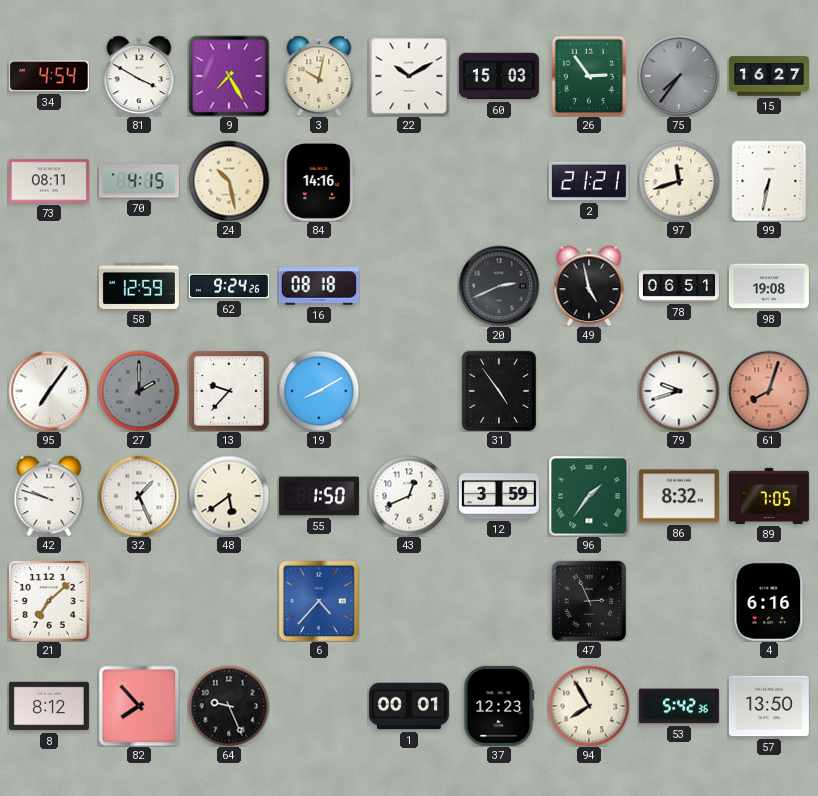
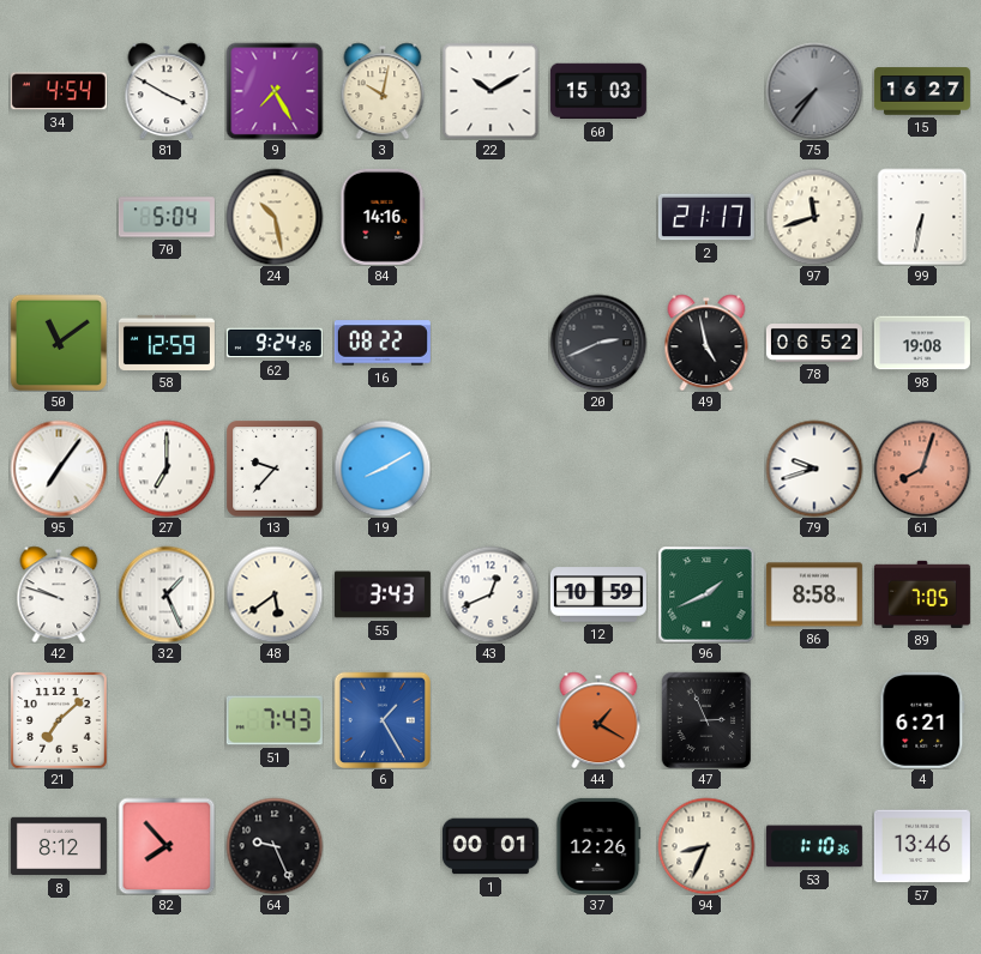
26: 2:54 -> none (589, 76)
73: 08:11 -> none (49, 181)
70: 4:15 -> 5:04 (167, 217)
2: 21:21 -> 21:17 (706, 217)
50: none -> 11:09 (58, 342)
16: 08:18 -> 08:22 (383, 343)
78: 06:51 -> 06:52 (814, 344)
27: 2:00 -> 7:00 (167, 469)
27 dial: grey -> white (167, 469)
31: 4:54 -> none (499, 391)
55: 1:50 -> 3:43 (383, 594)
12: 3:59 -> 10:59 (598, 594)
96: 1:36 -> 1:41 (706, 594)
86: 8:32 -> 8:58 (814, 594)
51: none -> 7:43 (275, 720)
6: 4:37 -> 1:25 (381, 719)
44: none -> 1:20 (598, 720)
4: 6:16 -> 6:21 (922, 720)
37: 12:23 -> 12:26 (598, 846)
94: 7:55 -> 8:34 (706, 846)
53: 5:42 -> 1:10 (814, 846)
57: 13:50 -> 13:46 (922, 846)
